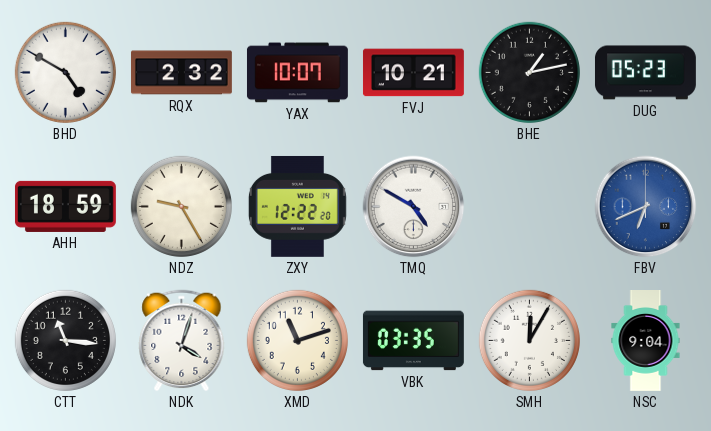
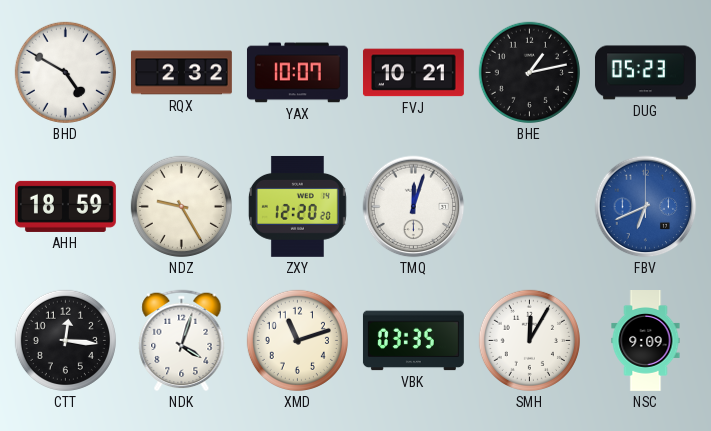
ZXY: 12:22 -> 12:20 (297, 206)
TMQ: 4:50 -> 12:03 (414, 207)
CTT: 11:16 -> 12:16 (65, 340)
NSC: 9:04 -> 9:09 (646, 341)
